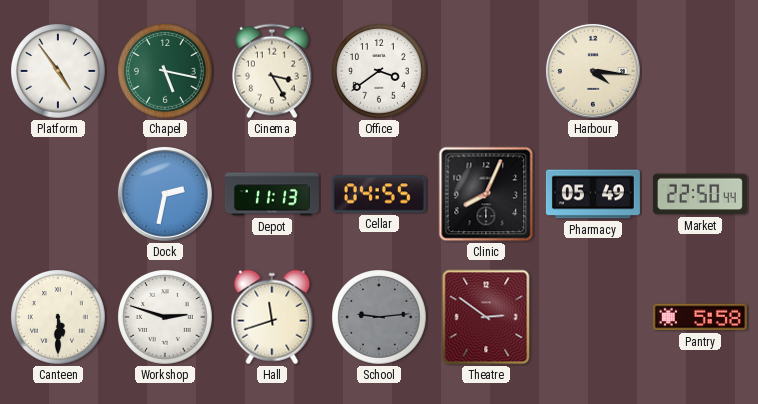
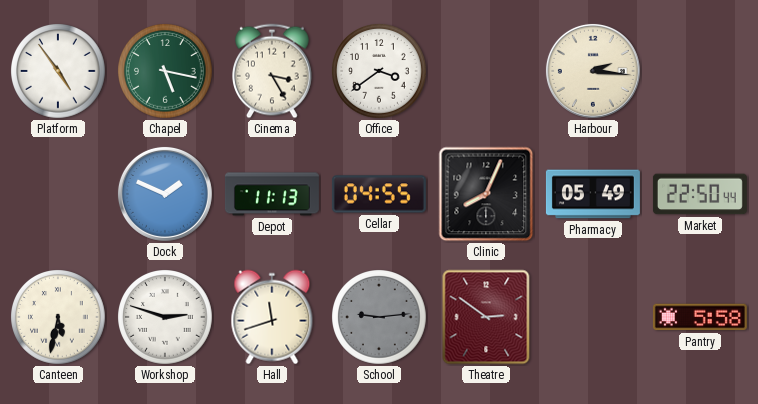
Harbour: 4:16 -> 2:16 (593, 71)
Dock: 2:32 -> 1:49 (165, 194)
Canteen: 5:30 -> 5:32 (59, 318)
